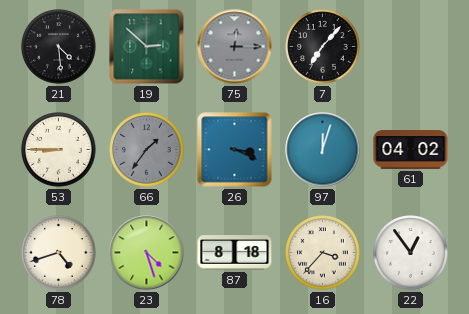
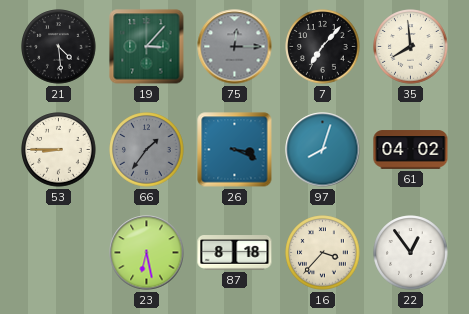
19: 2:52 -> 3:07 (147, 47)
35: none -> 7:59 (411, 47)
97: 12:03 -> 8:03 (323, 150)
78: 4:42 -> none (59, 253)
23: 4:27 -> 6:28 (147, 253)
